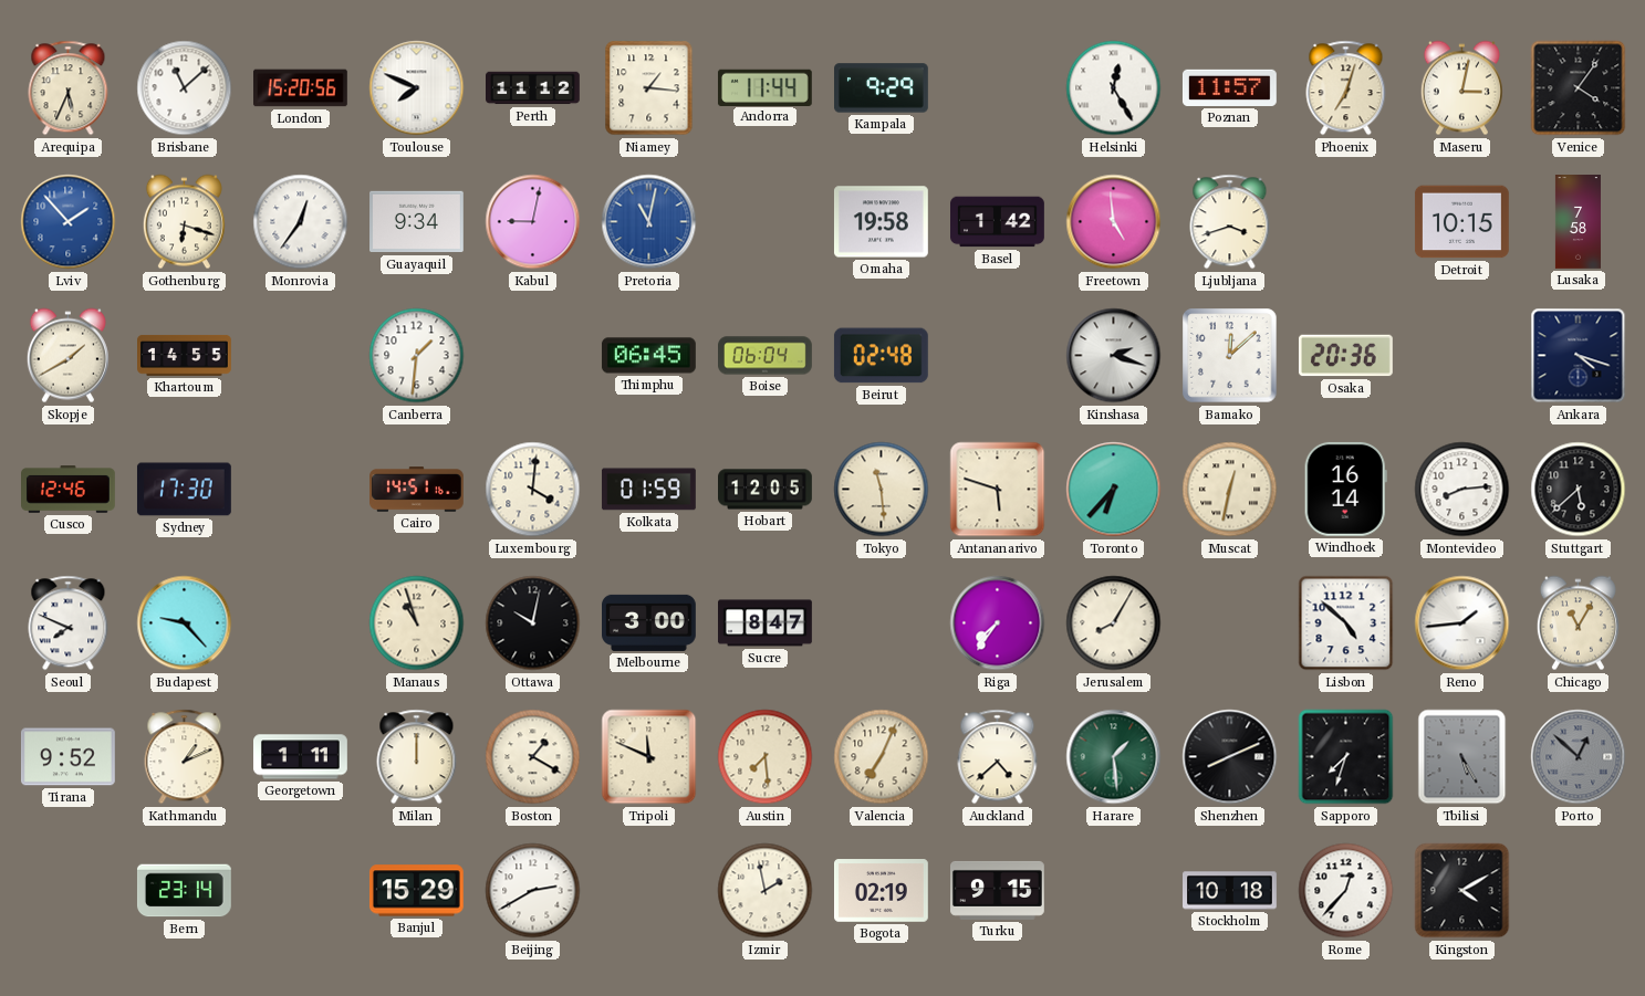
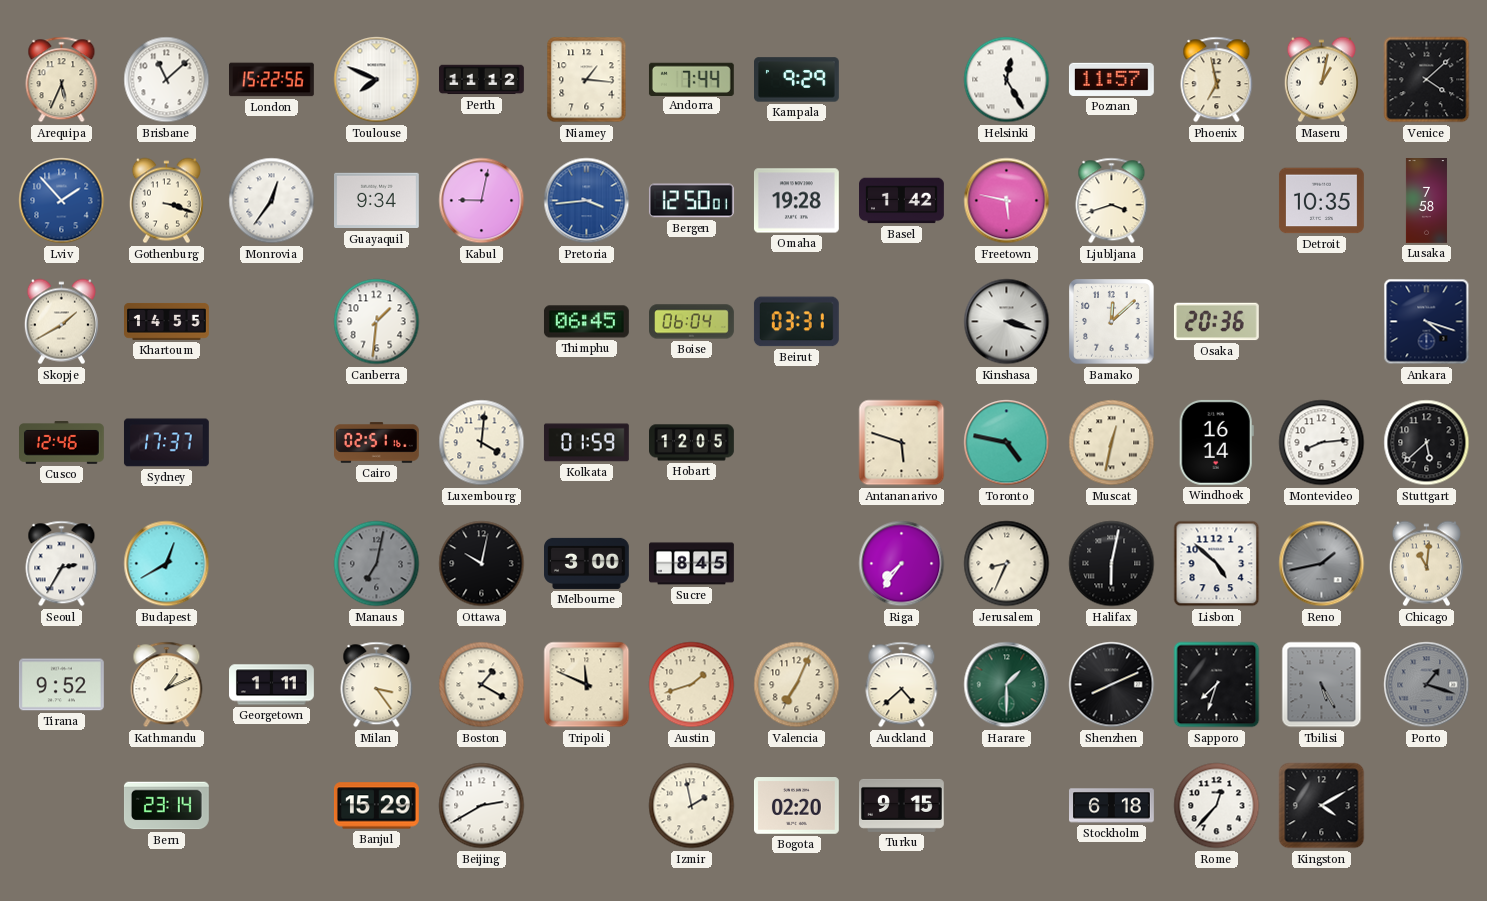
London: 15:20 -> 15:22 (272, 80)
Andorra: 11:44 -> 7:44 (691, 79)
Phoenix: 7:03 -> 6:58 (1217, 80)
Maseru: 3:02 -> 1:02 (1321, 80)
Venice: 4:06 -> 4:08 (1427, 80)
Gothenburg: 6:18 -> 3:18 (166, 201)
Pretoria: 11:02 -> 3:44 (587, 201)
Bergen: none -> 12:50 (691, 201)
Omaha: 19:58 -> 19:28 (796, 201)
Freetown: 4:59 -> 5:47 (1007, 201)
Detroit: 10:15 -> 10:35 (1322, 201)
Beirut: 02:48 -> 03:31 (796, 322)
Kinshasa: 2:18 -> 3:18 (1007, 322)
Sydney: 17:30 -> 17:37 (166, 443)
Cairo: 14:51 -> 02:51 (377, 443)
Tokyo: 11:29 -> none (882, 490)
Toronto: 6:37 -> 4:47 (1007, 443)
Seoul: 7:49 -> 2:35 (62, 564)
Budapest: 9:23 -> 12:40 (167, 564)
Manaus: 10:57 -> 7:02 (377, 564)
Manaus dial: cream -> grey (377, 564)
Sucre: 8:47 -> 8:45 (692, 564)
Jerusalem: 8:05 -> 8:34 (1007, 564)
Halifax: none -> 6:02 (1112, 564)
Reno: 1:44 -> 1:43 (1322, 564)
Reno dial: white -> grey (1322, 564)
Chicago: 11:05 -> 11:01 (1426, 564)
Milan: 12:00 -> 3:24 (377, 685)
Austin: 7:29 -> 1:42 (692, 685)
Harare: 1:29 -> 1:30 (1007, 685)
Porto: 12:52 -> 1:18 (1427, 685)
Bogota: 02:19 -> 02:20 (797, 806)
Stockholm: 10:18 -> 6:18 (1112, 806)
